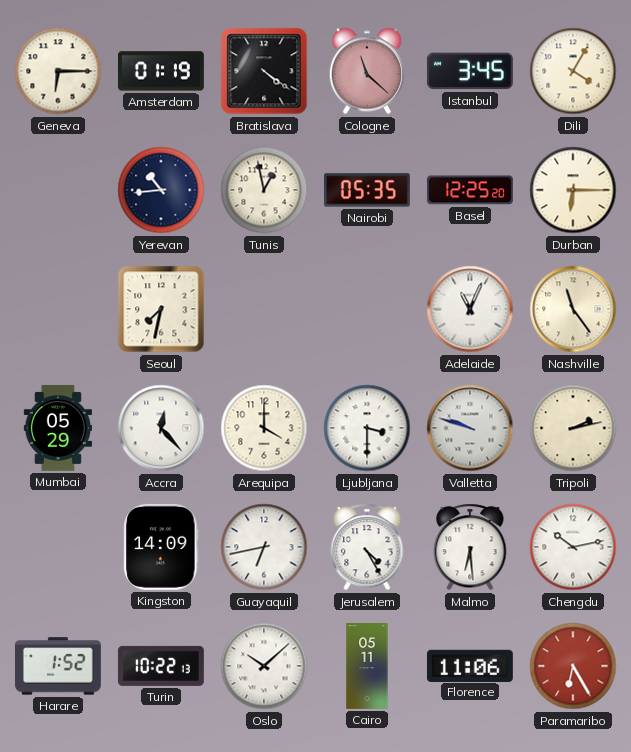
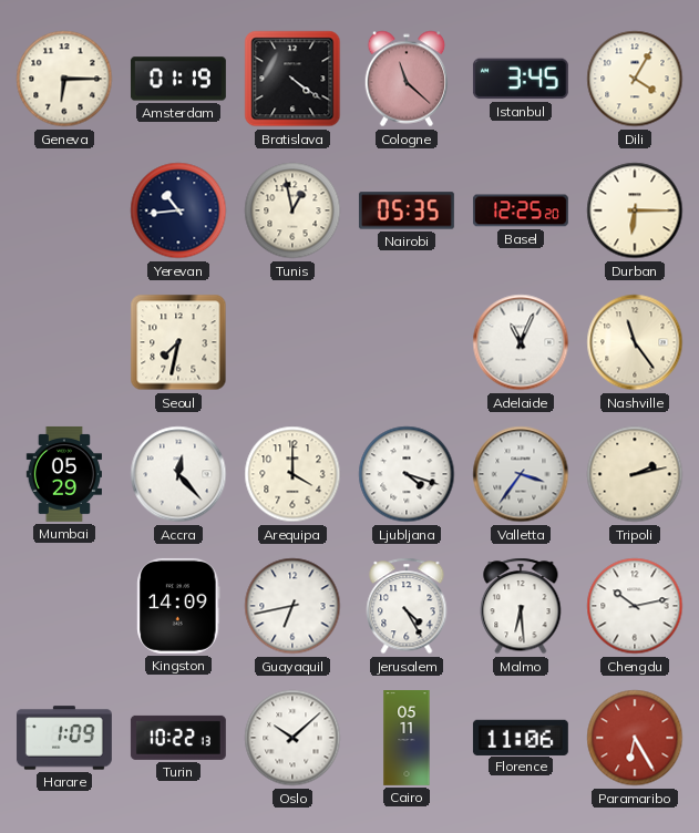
Ljubljana: 3:30 -> 4:18 (407, 474)
Valletta: 9:48 -> 3:36 (521, 474)
Harare: 1:52 -> 1:09 (64, 738)
